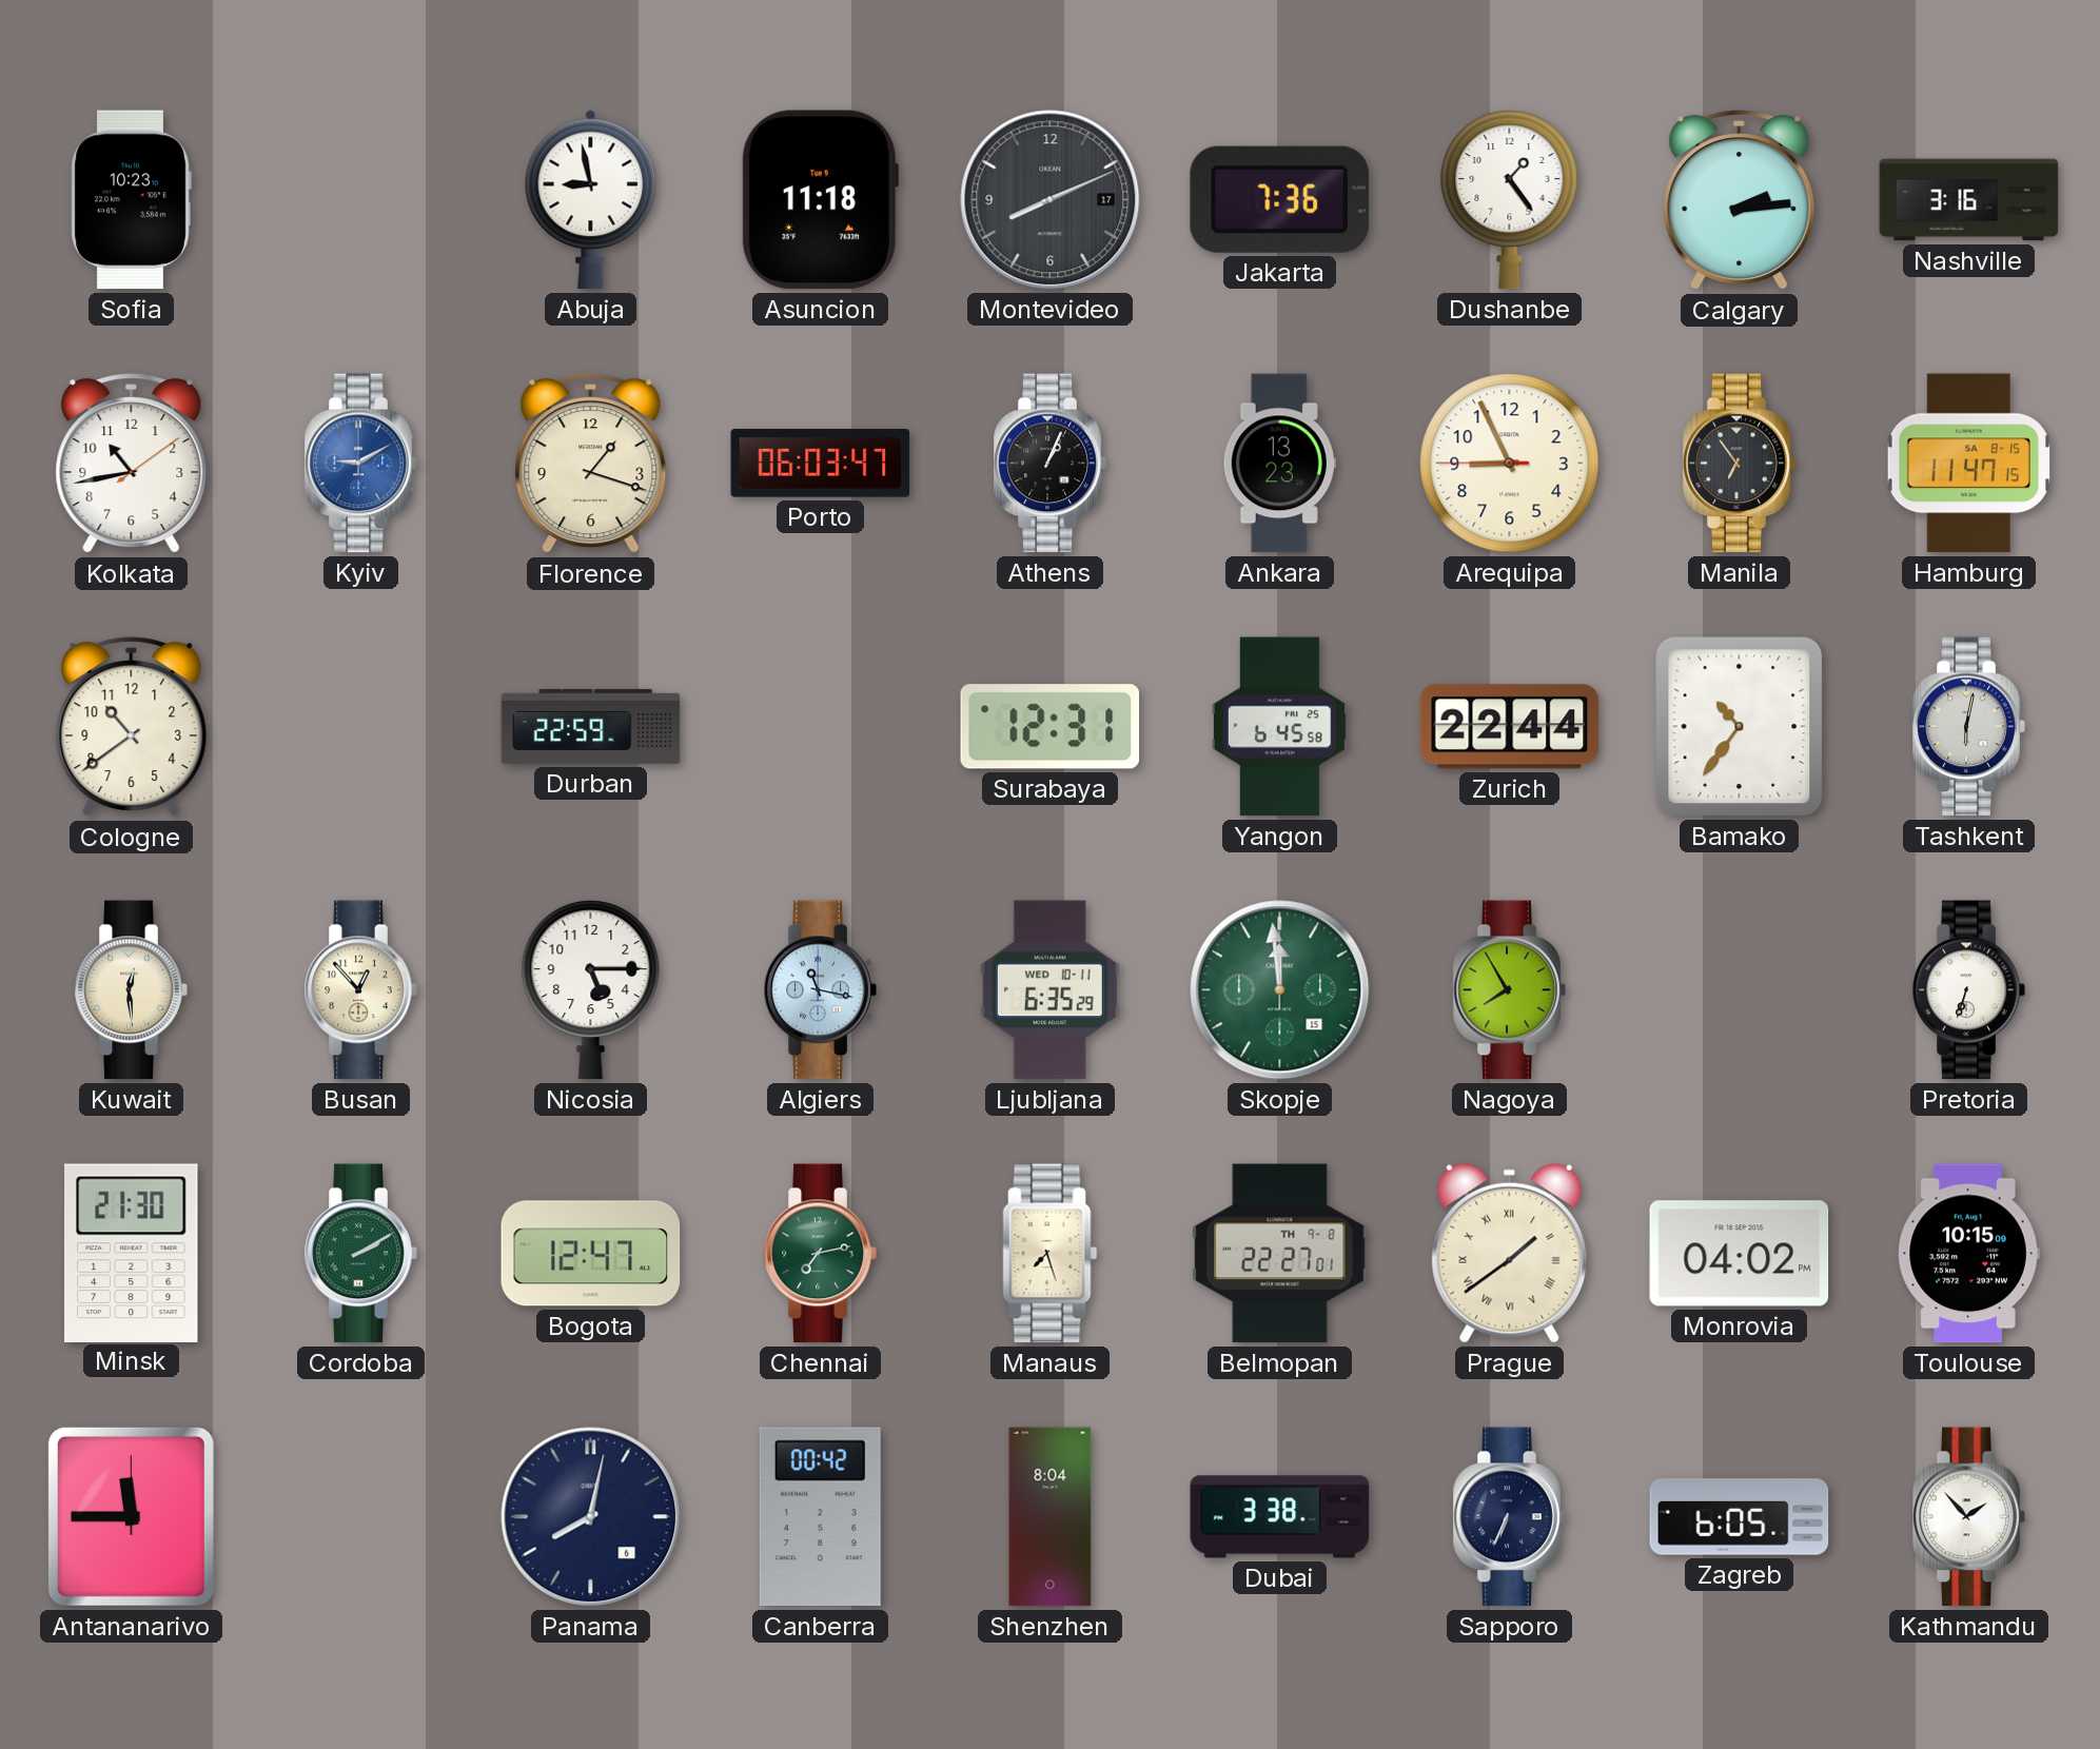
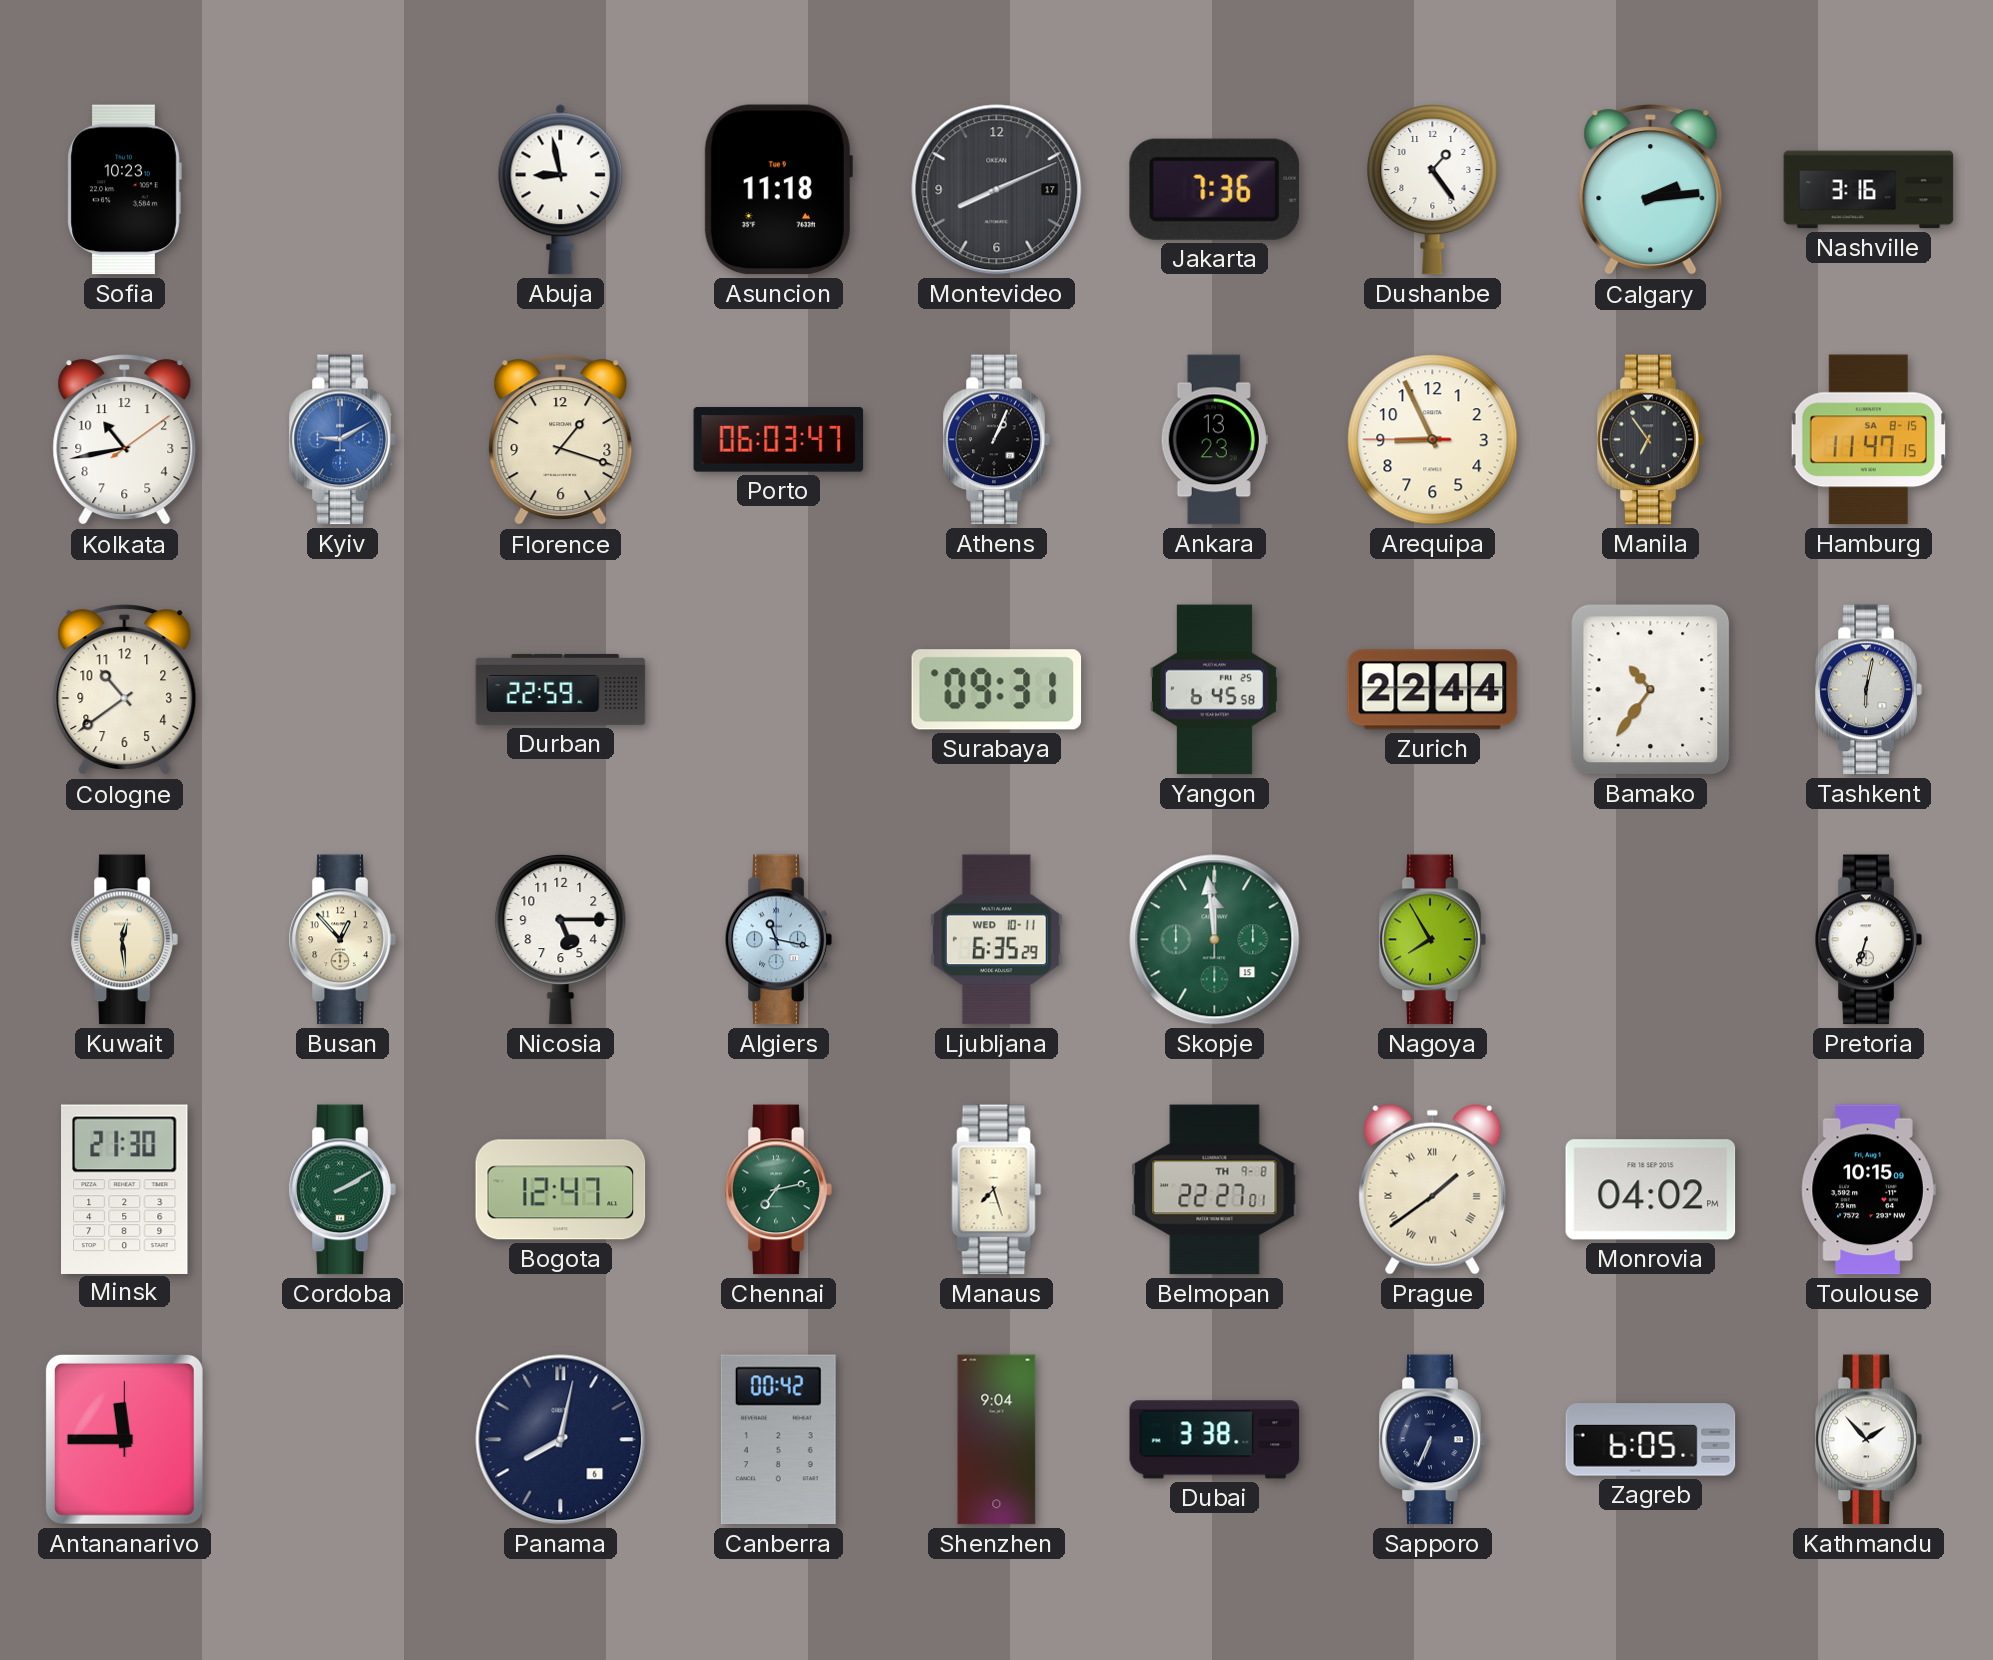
Surabaya: 12:31 -> 09:31 (997, 690)
Shenzhen: 8:04 -> 9:04 (997, 1440)
